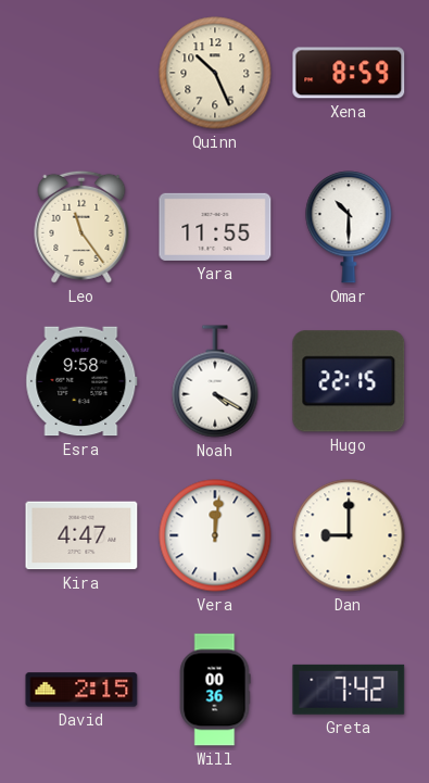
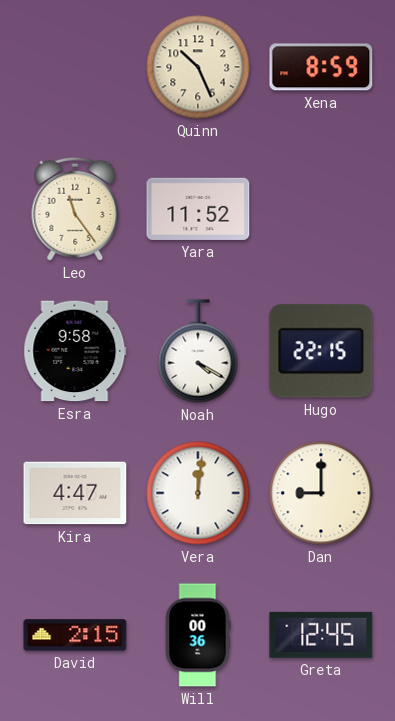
Yara: 11:55 -> 11:52 (198, 209)
Omar: 10:30 -> none (349, 227)
Greta: 7:42 -> 12:45 (321, 635)
